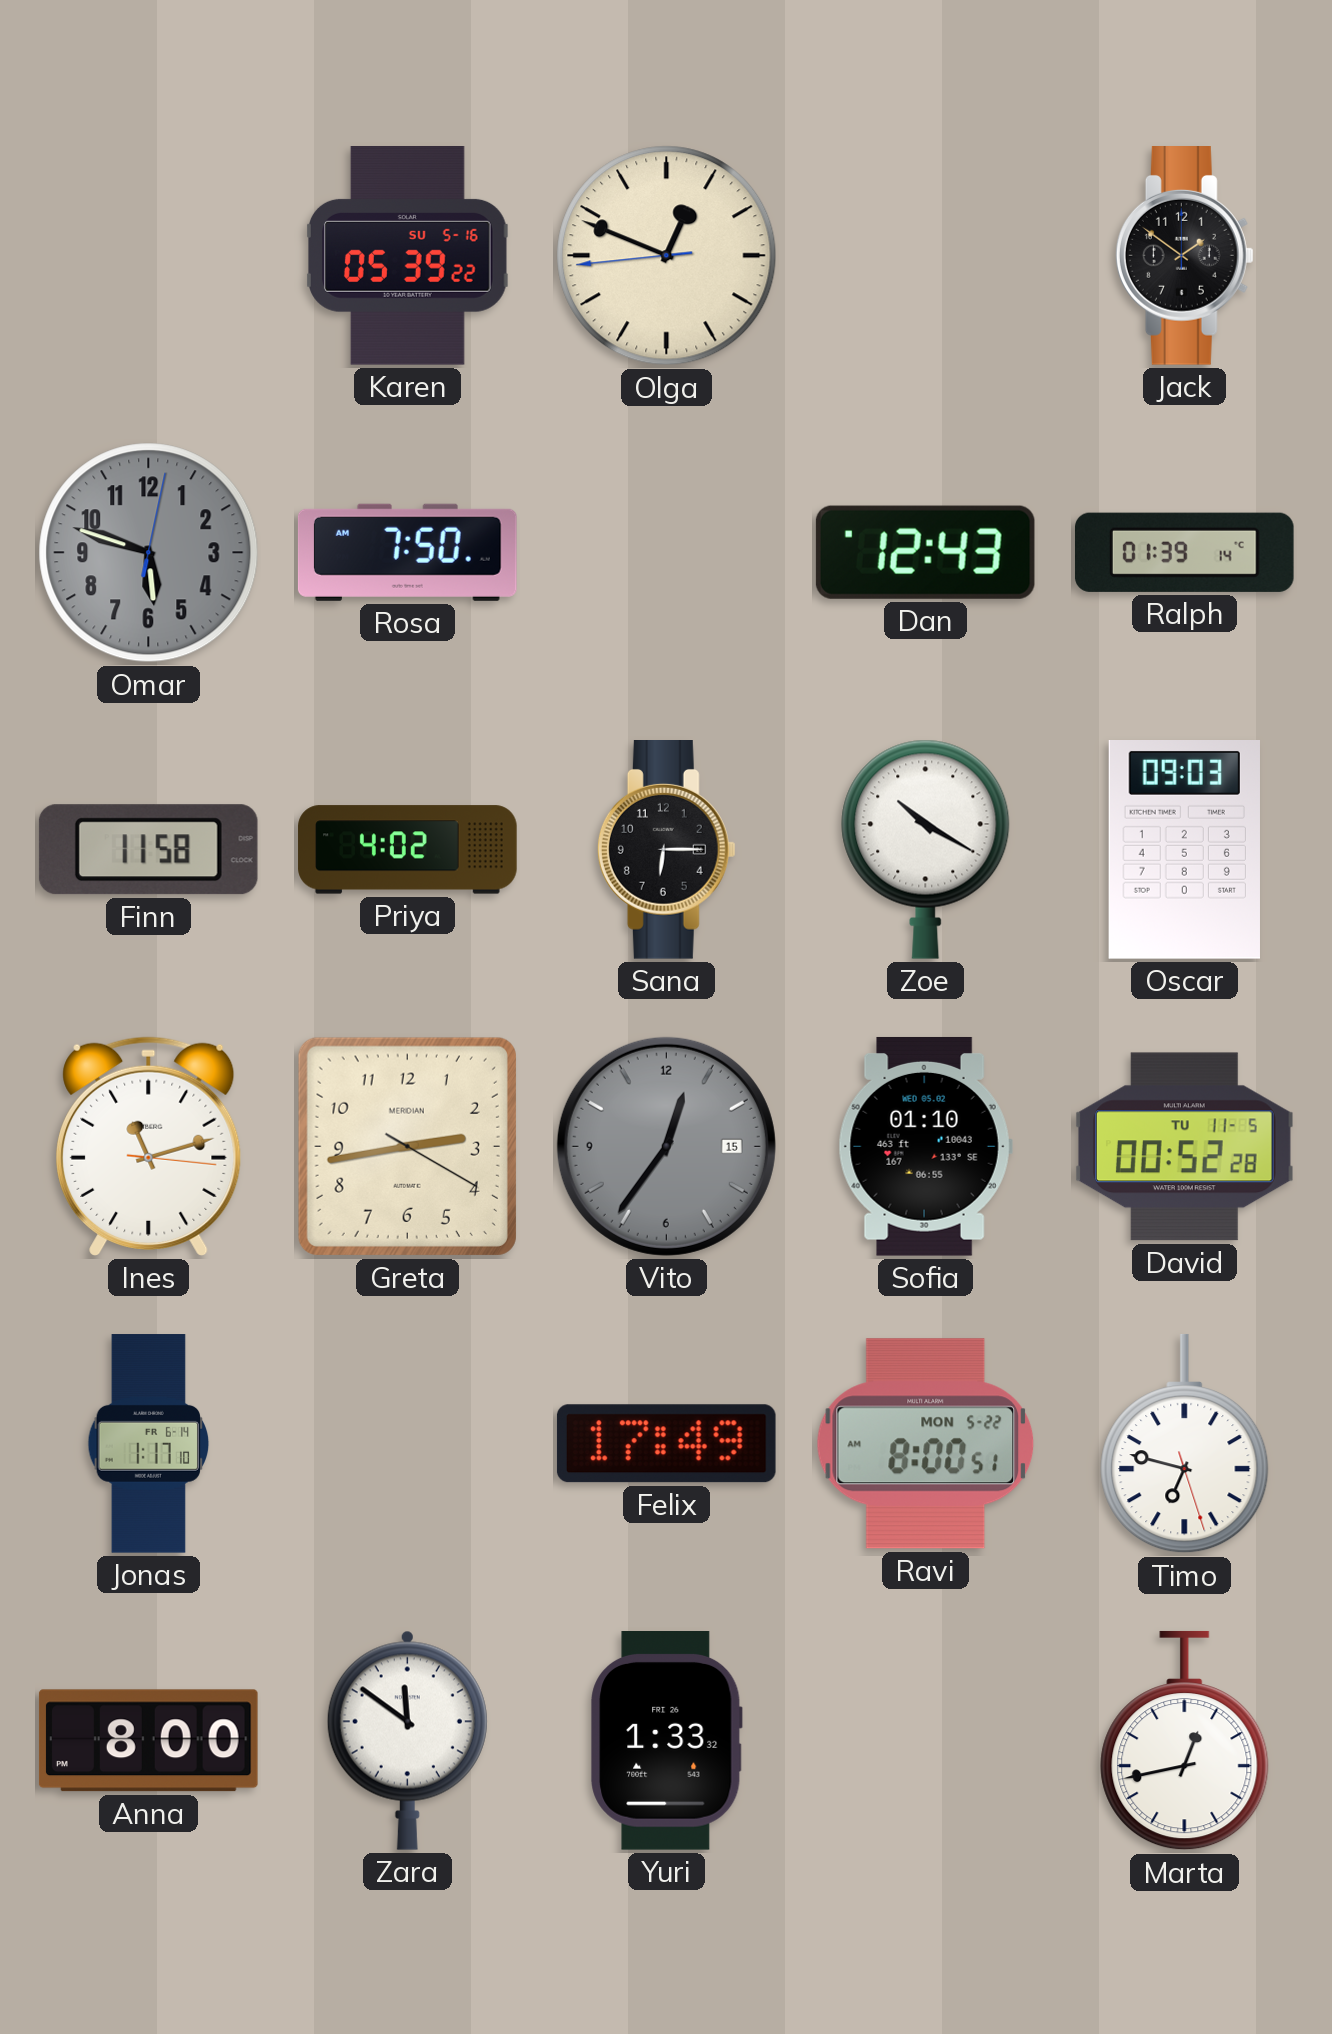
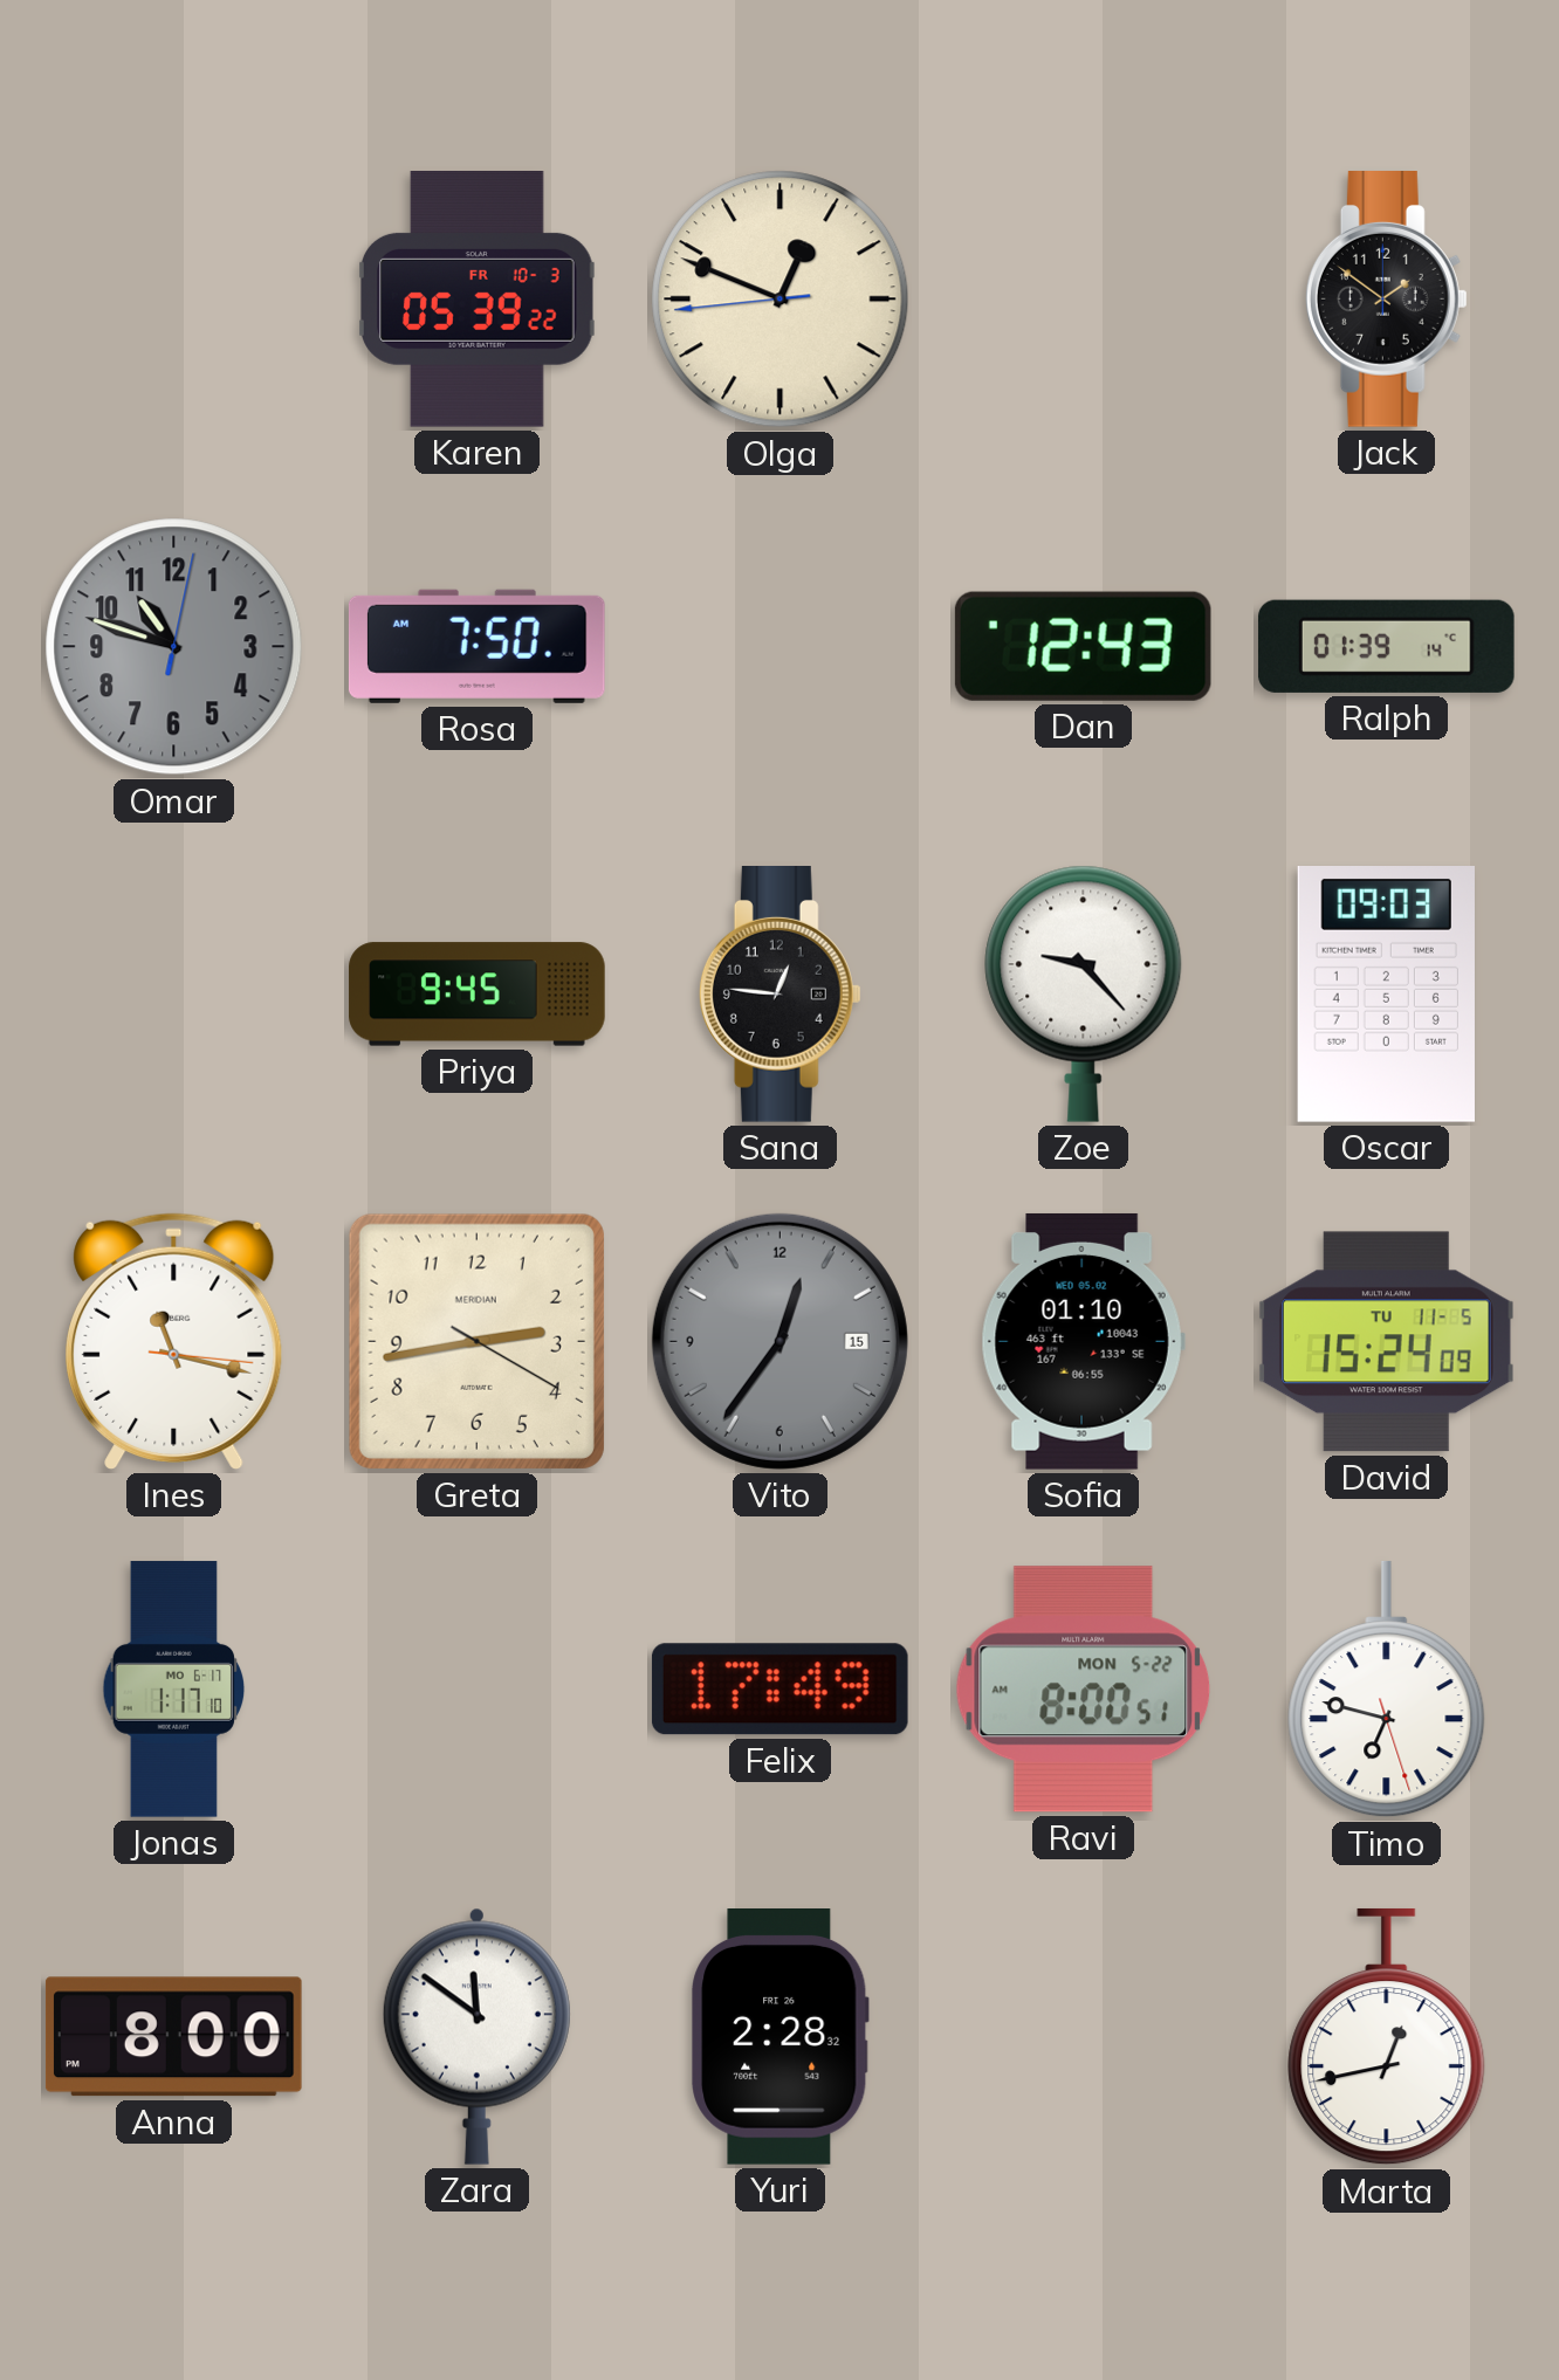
Karen date: SU 5-16 -> FR 10-3 (478, 300)
Omar: 5:48 -> 10:48 (174, 647)
Finn: 11:58 -> none (148, 850)
Priya: 4:02 -> 9:45 (478, 995)
Sana: 6:15 -> 12:46 (779, 995)
Zoe: 10:20 -> 9:23 (1084, 993)
Ines: 11:12 -> 11:17 (174, 1341)
David: 00:52 -> 15:24 (1387, 1342)
Jonas date: FR 6-14 -> MO 6-17 (174, 1690)
Yuri: 1:33 -> 2:28 (781, 2037)
